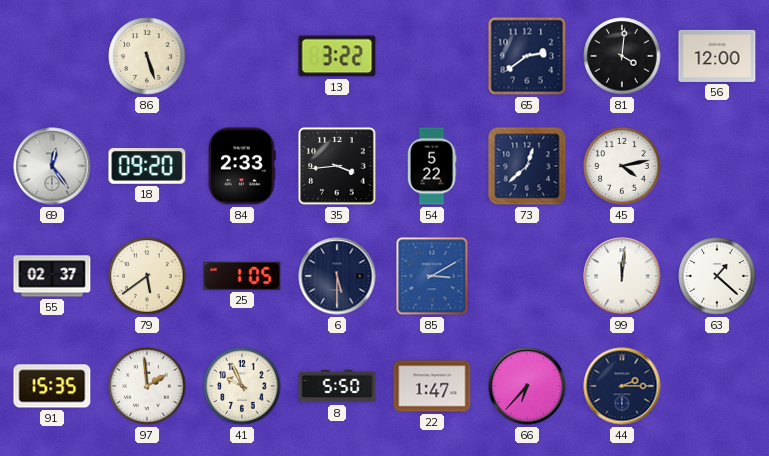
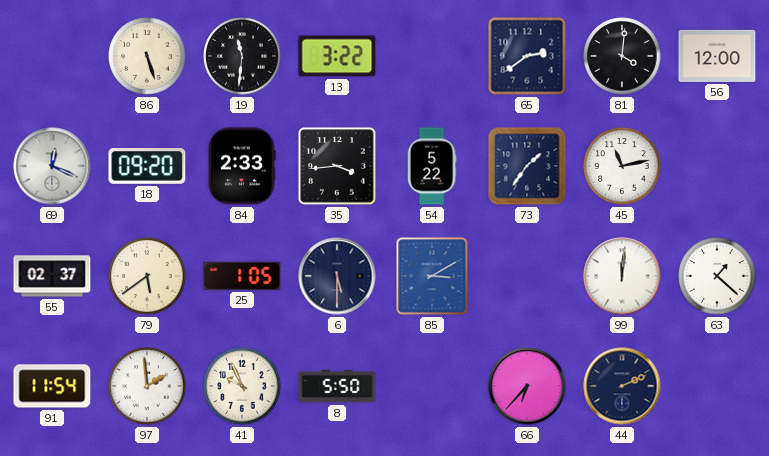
19: none -> 11:31 (242, 56)
69: 12:24 -> 12:19 (52, 166)
73: 12:38 -> 1:36 (527, 166)
45: 4:13 -> 11:13 (622, 166)
91: 15:35 -> 11:54 (52, 386)
22: 1:47 -> none (432, 386)
44: 2:15 -> 2:11 (622, 386)
